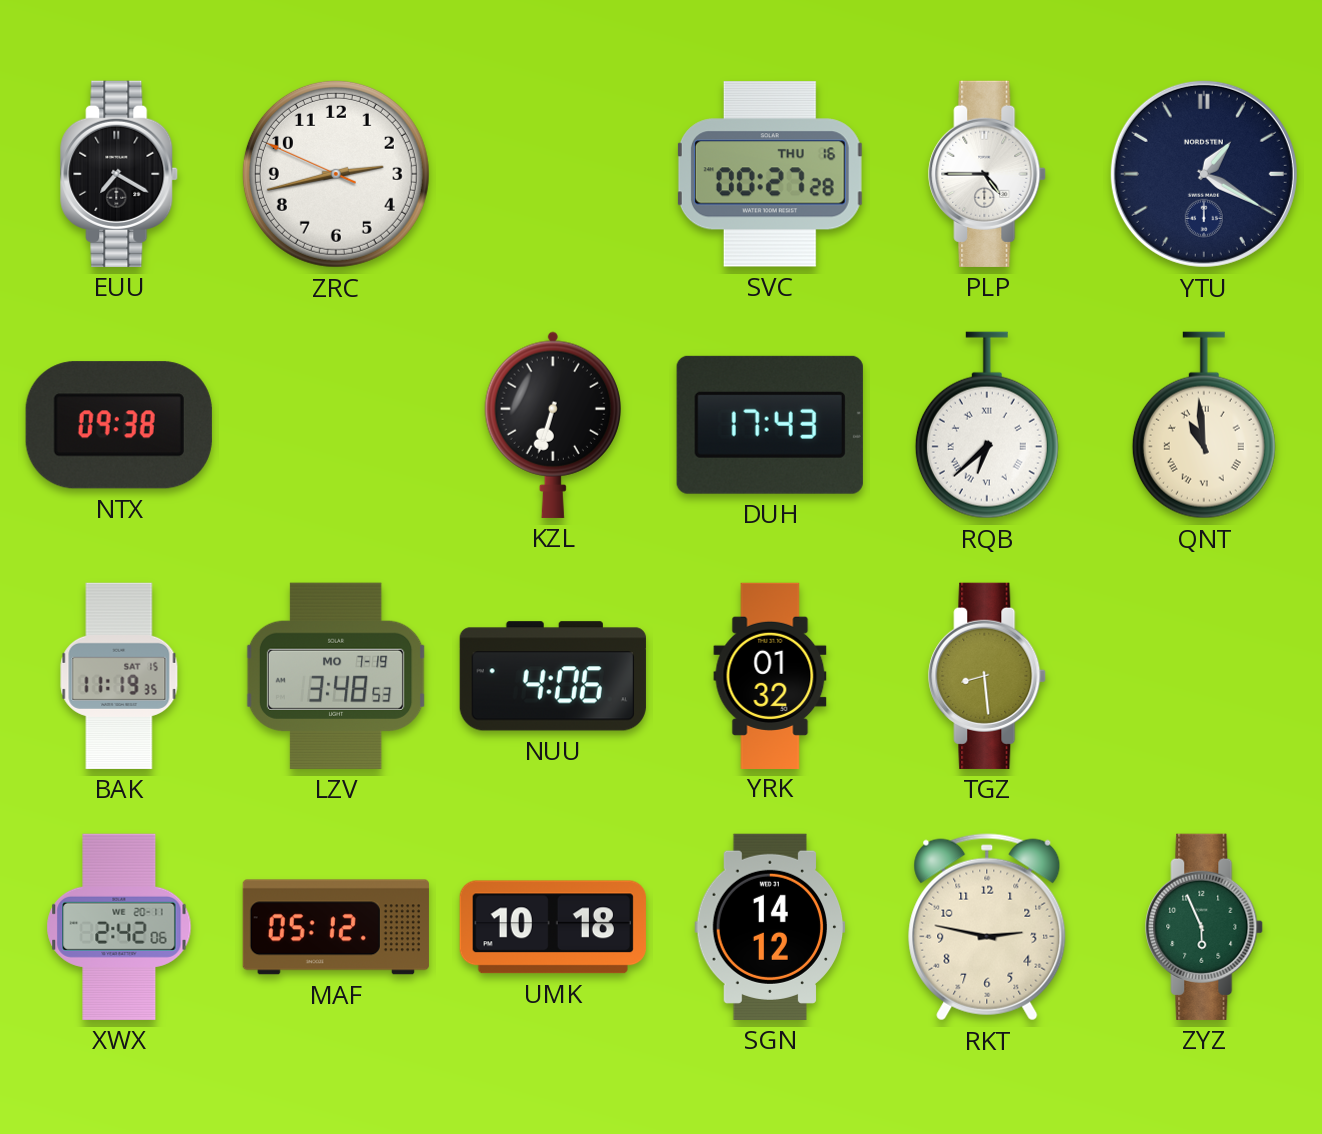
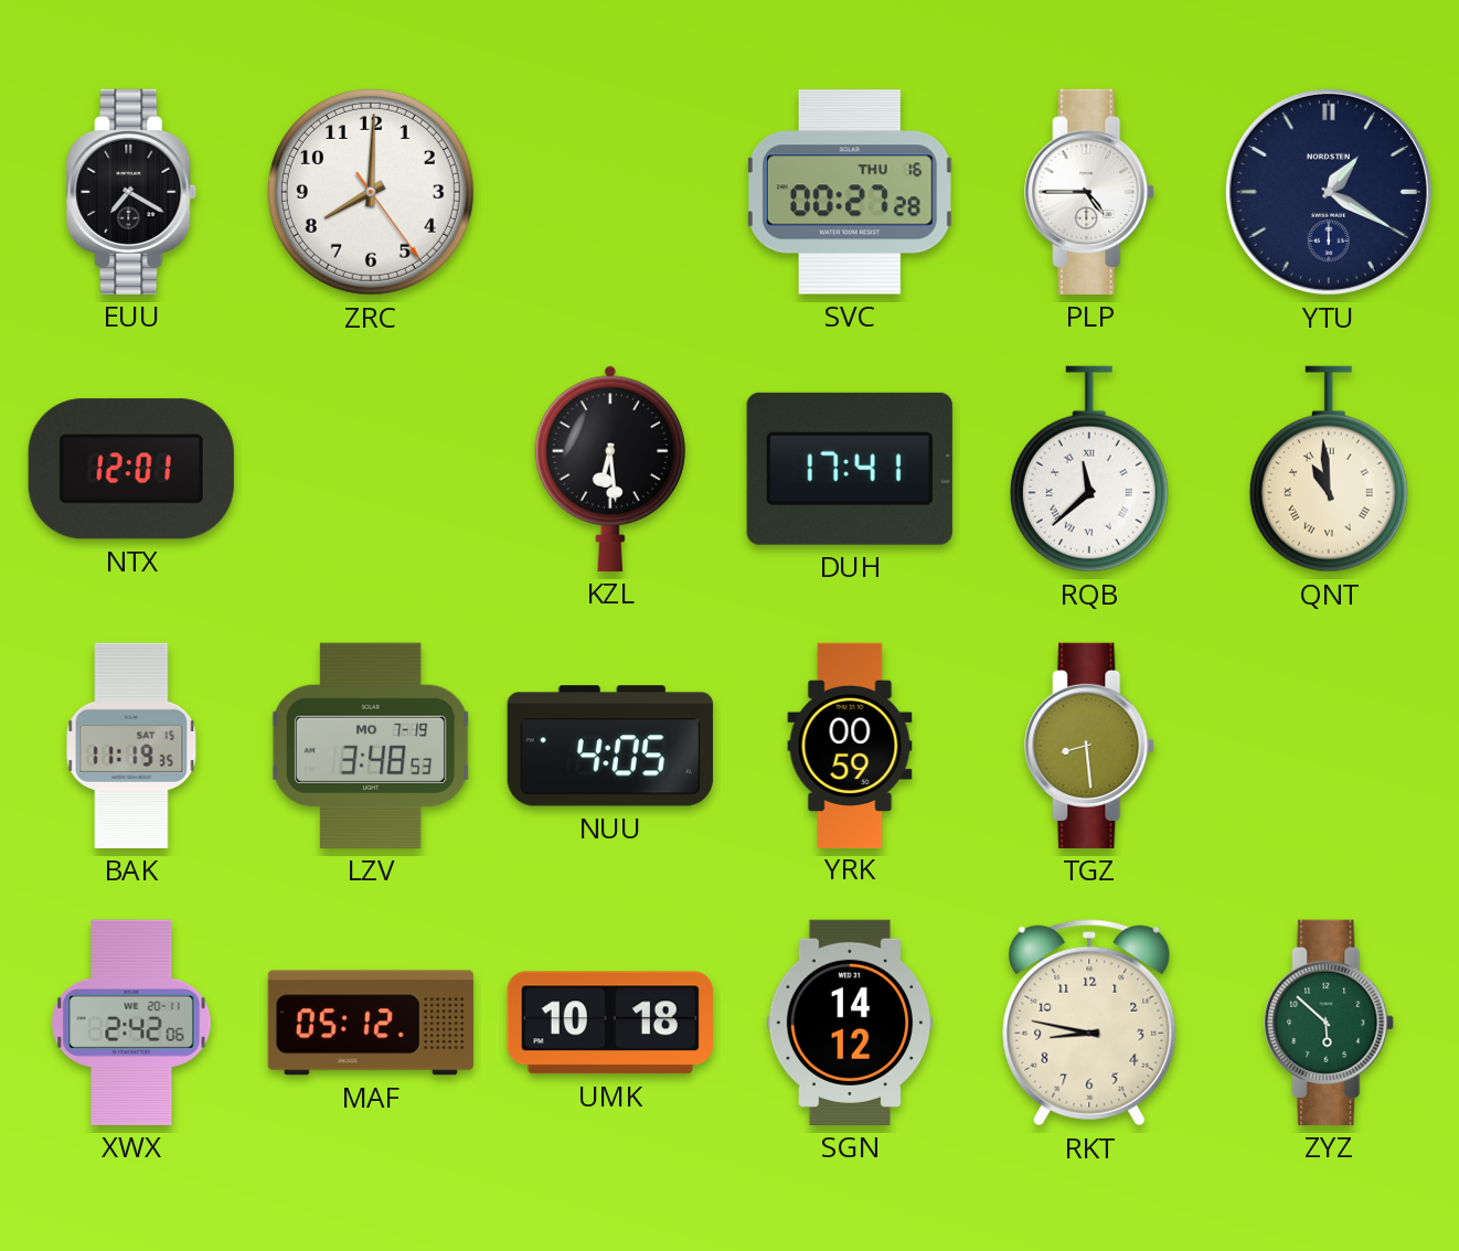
ZRC: 2:42 -> 8:00 (371, 192)
NTX: 09:38 -> 12:01 (131, 469)
KZL: 6:33 -> 6:29 (610, 469)
DUH: 17:43 -> 17:41 (850, 469)
RQB: 6:38 -> 11:38 (1089, 469)
NUU: 4:06 -> 4:05 (610, 746)
YRK: 01:32 -> 00:59 (850, 745)
RKT: 2:47 -> 8:47 (1089, 1023)
ZYZ: 5:56 -> 5:52 (1330, 1023)
